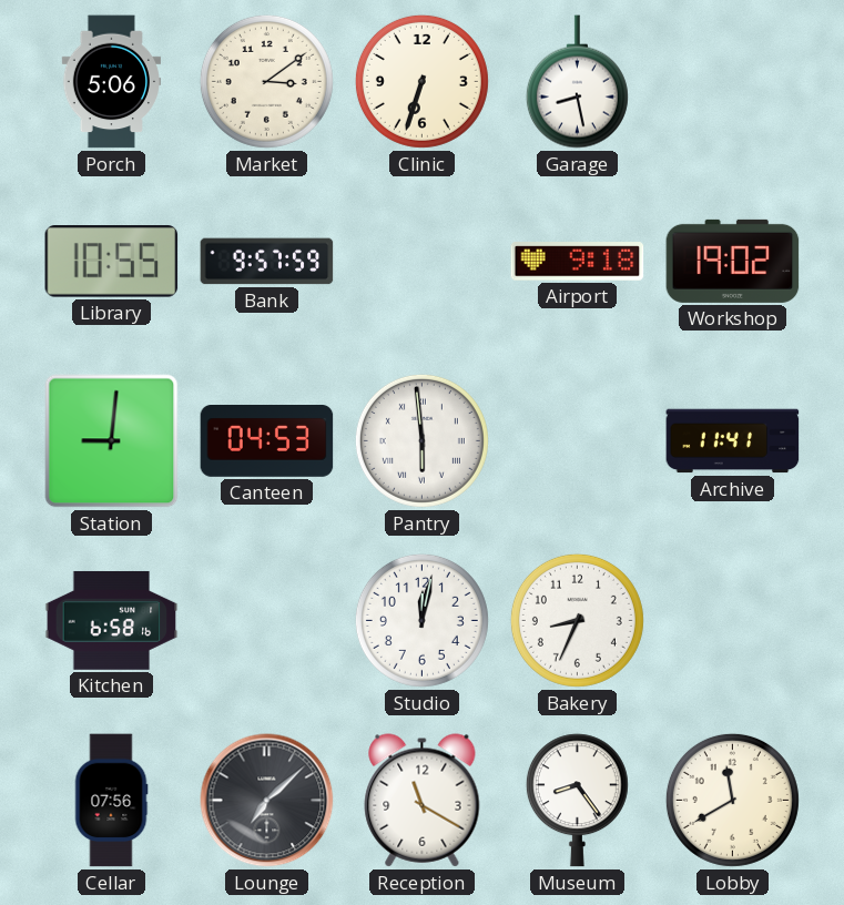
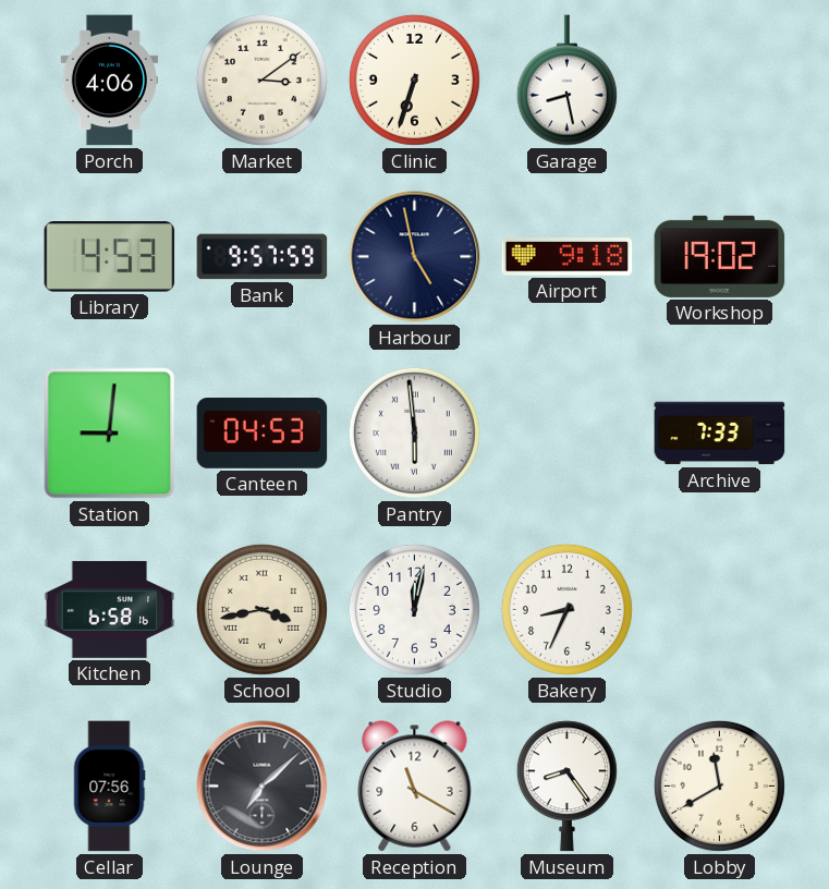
Porch: 5:06 -> 4:06 (109, 81)
Library: 10:55 -> 4:53 (110, 257)
Harbour: none -> 4:58 (415, 257)
Archive: 11:41 -> 7:33 (720, 434)
School: none -> 3:43 (261, 609)
